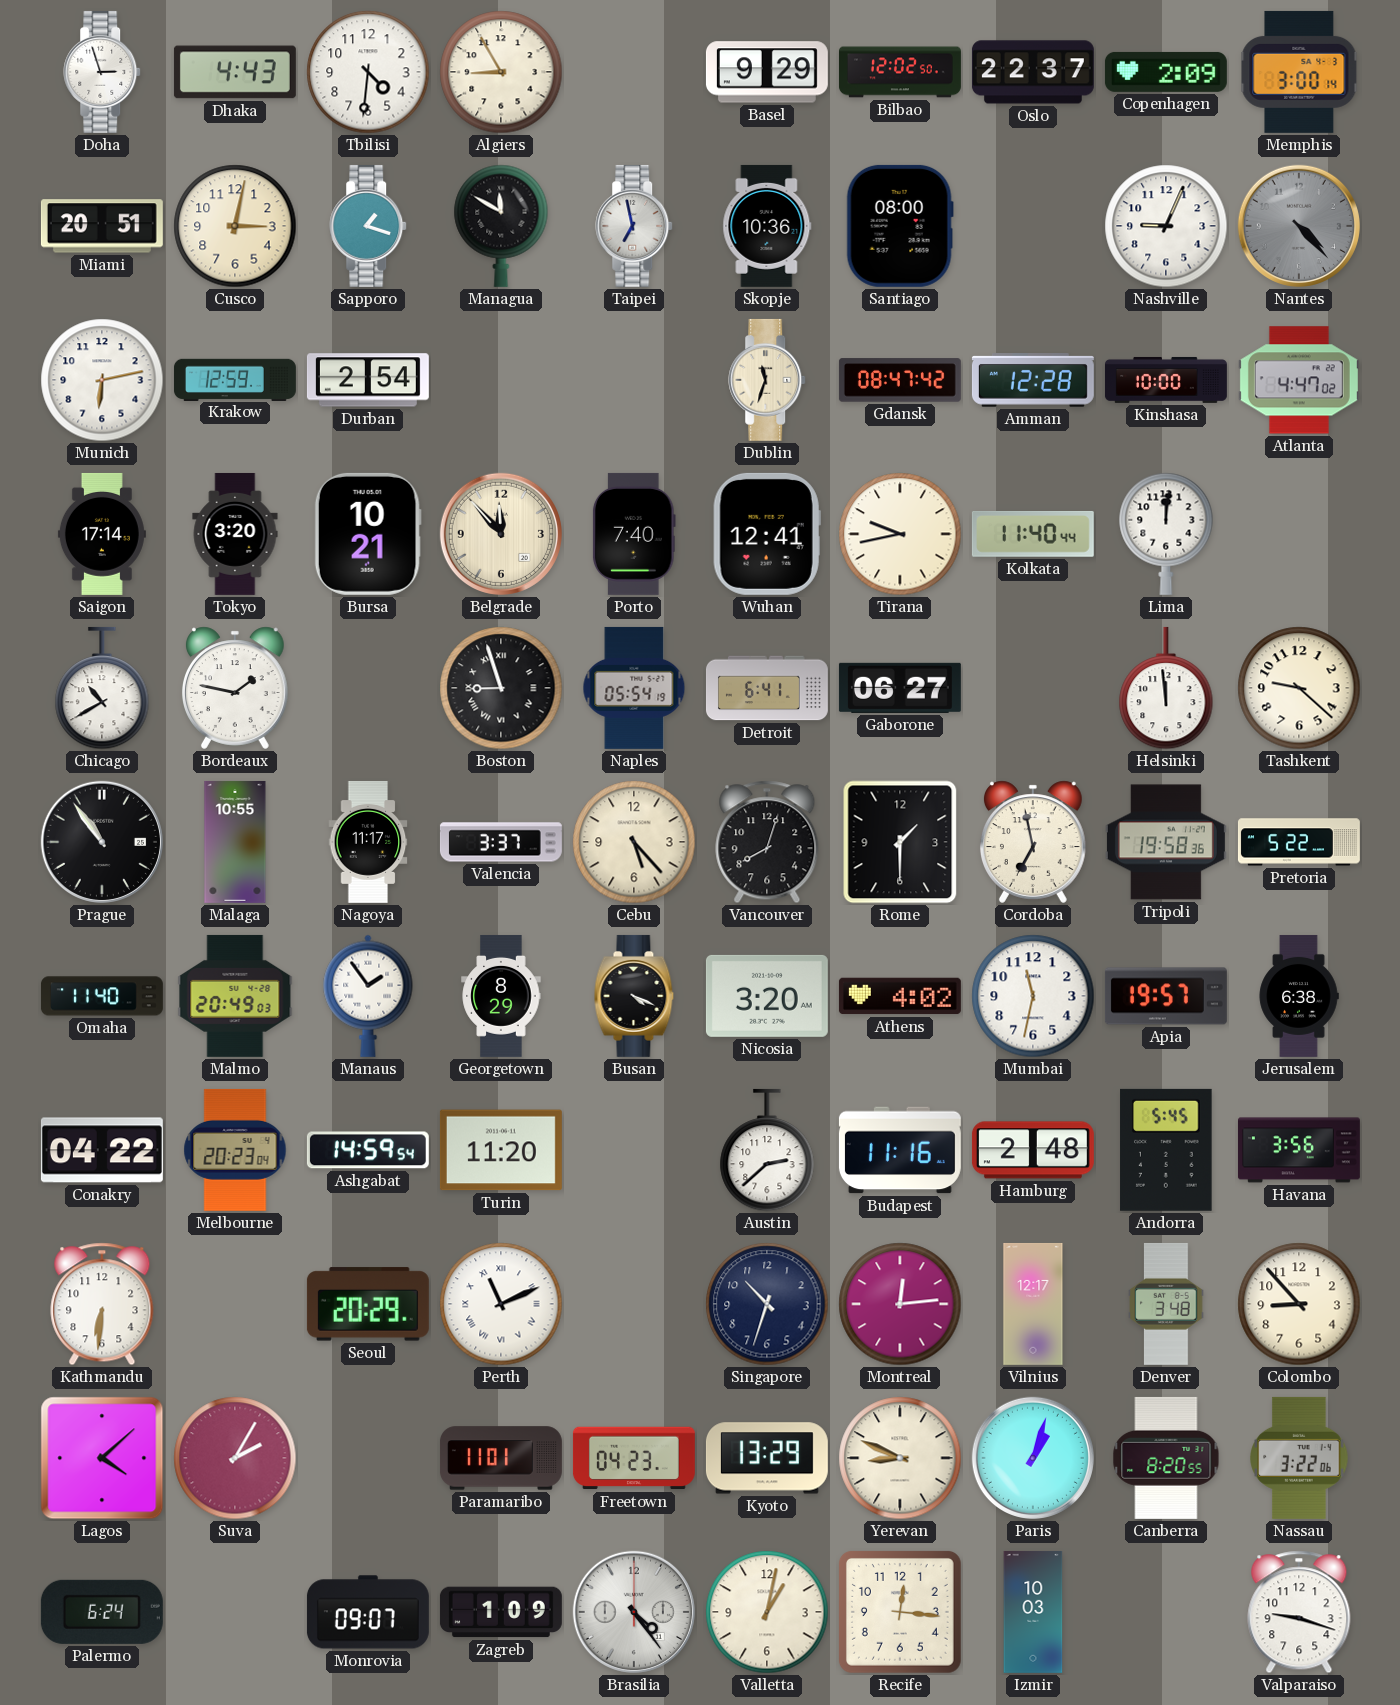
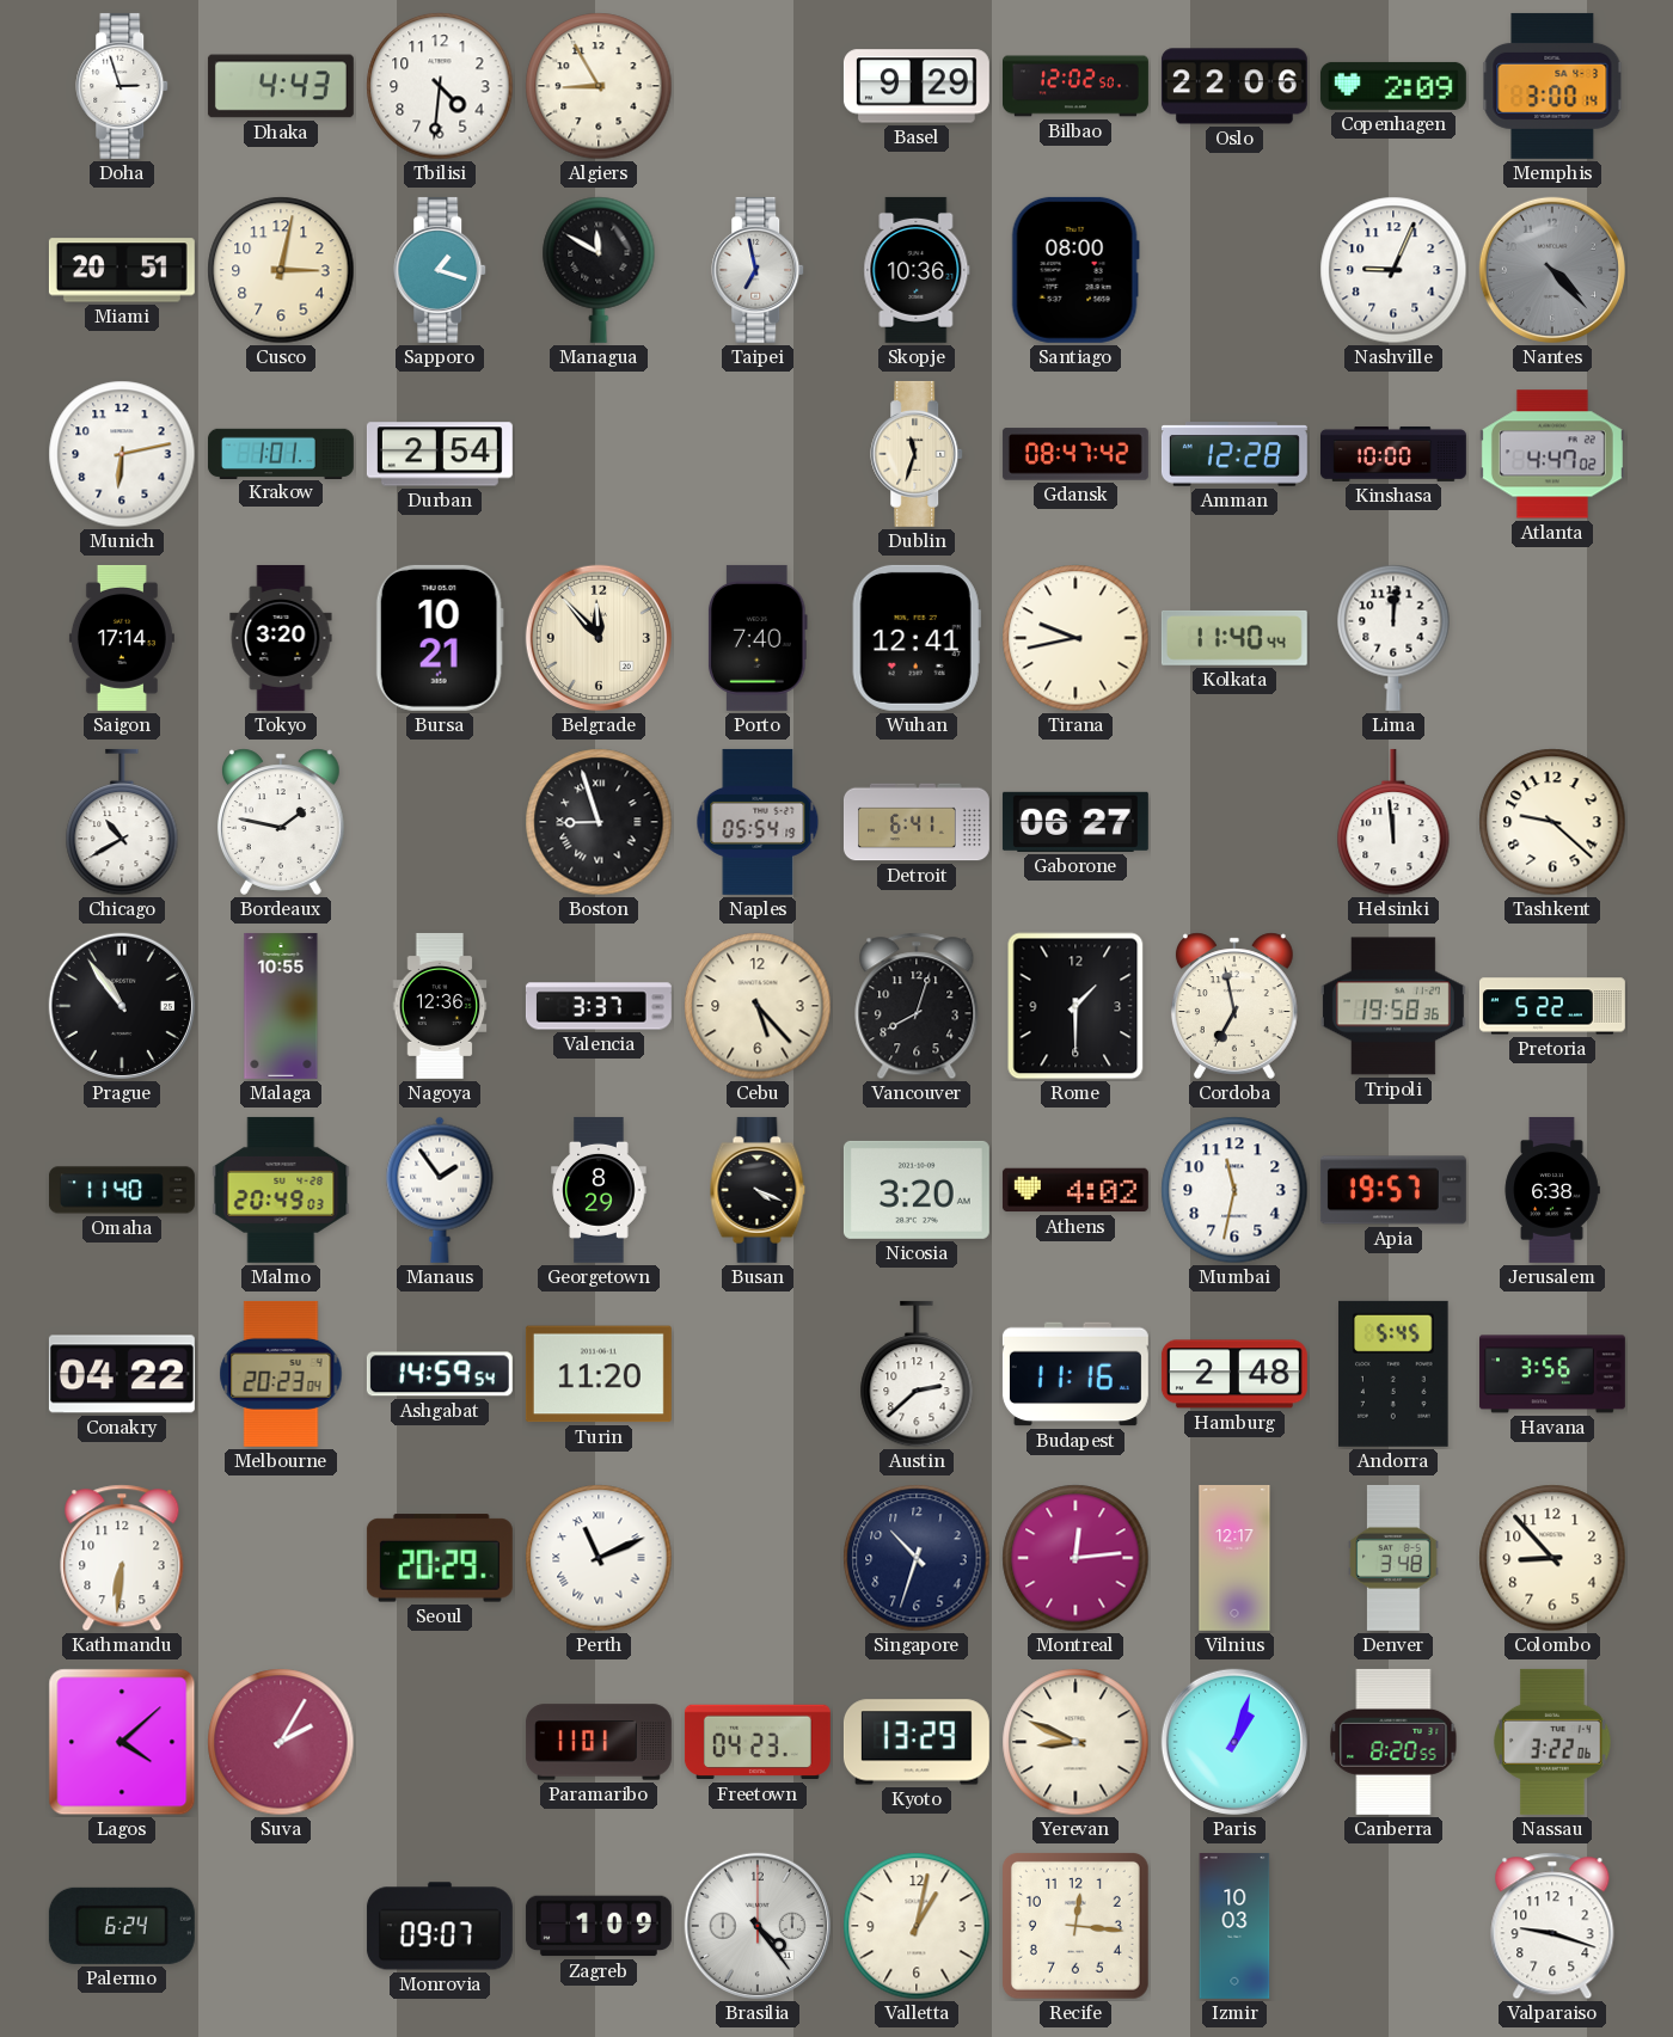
Oslo: 22:37 -> 22:06 (1234, 86)
Krakow: 12:59 -> 1:01 (281, 453)
Nagoya: 11:17 -> 12:36 (440, 1006)
